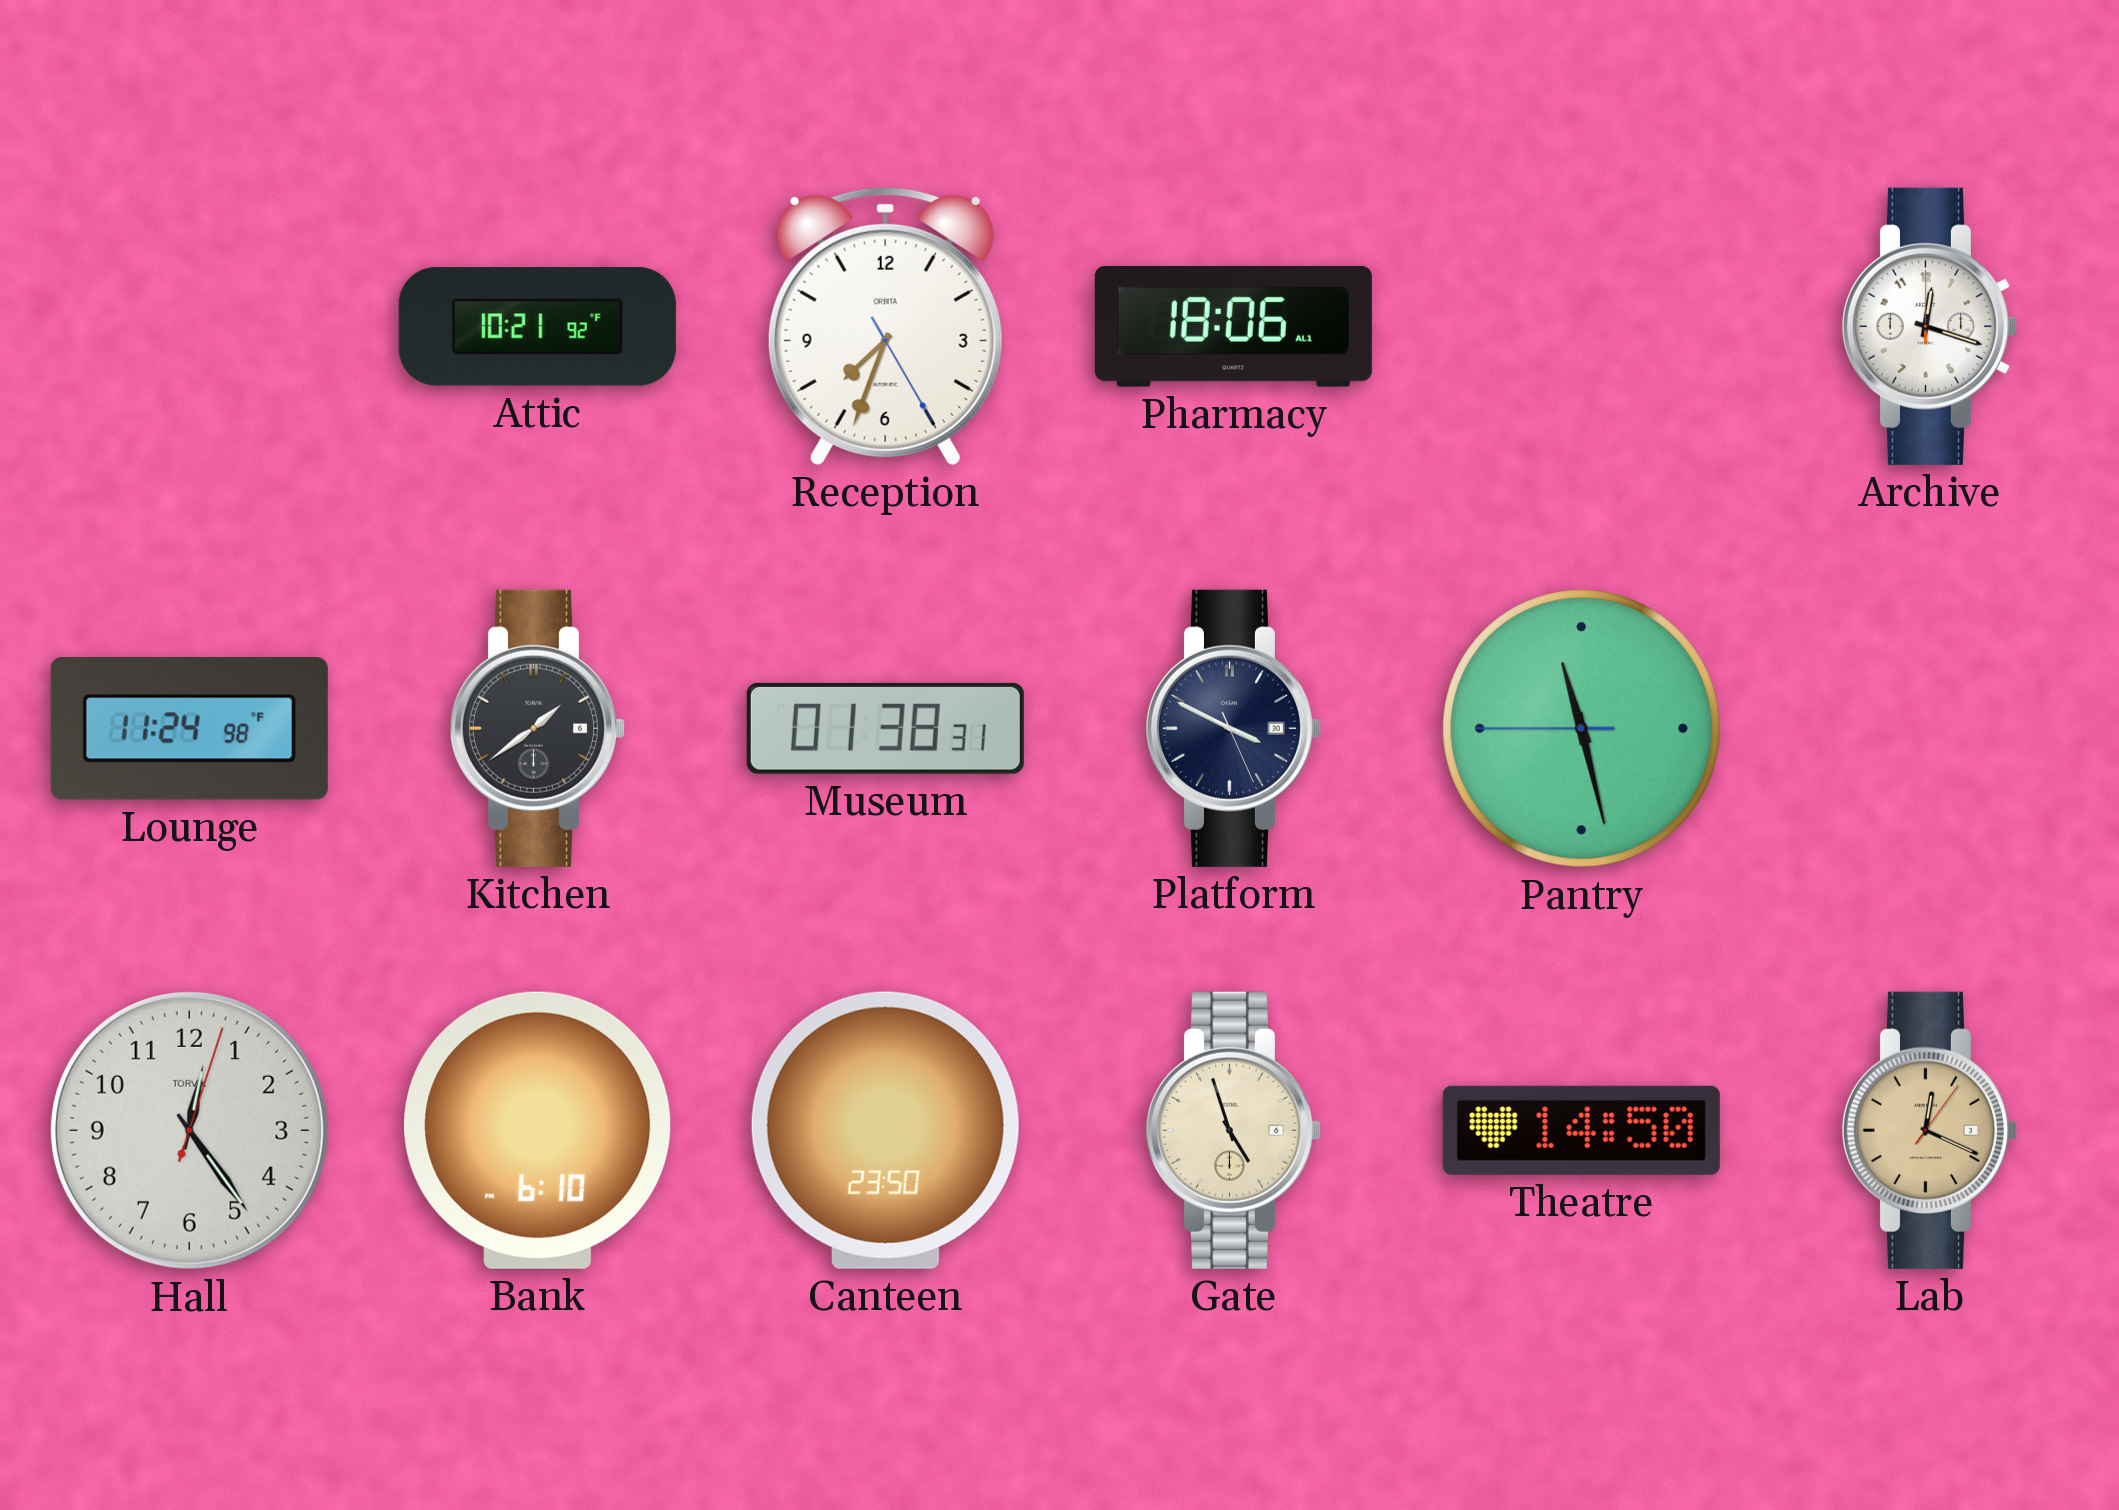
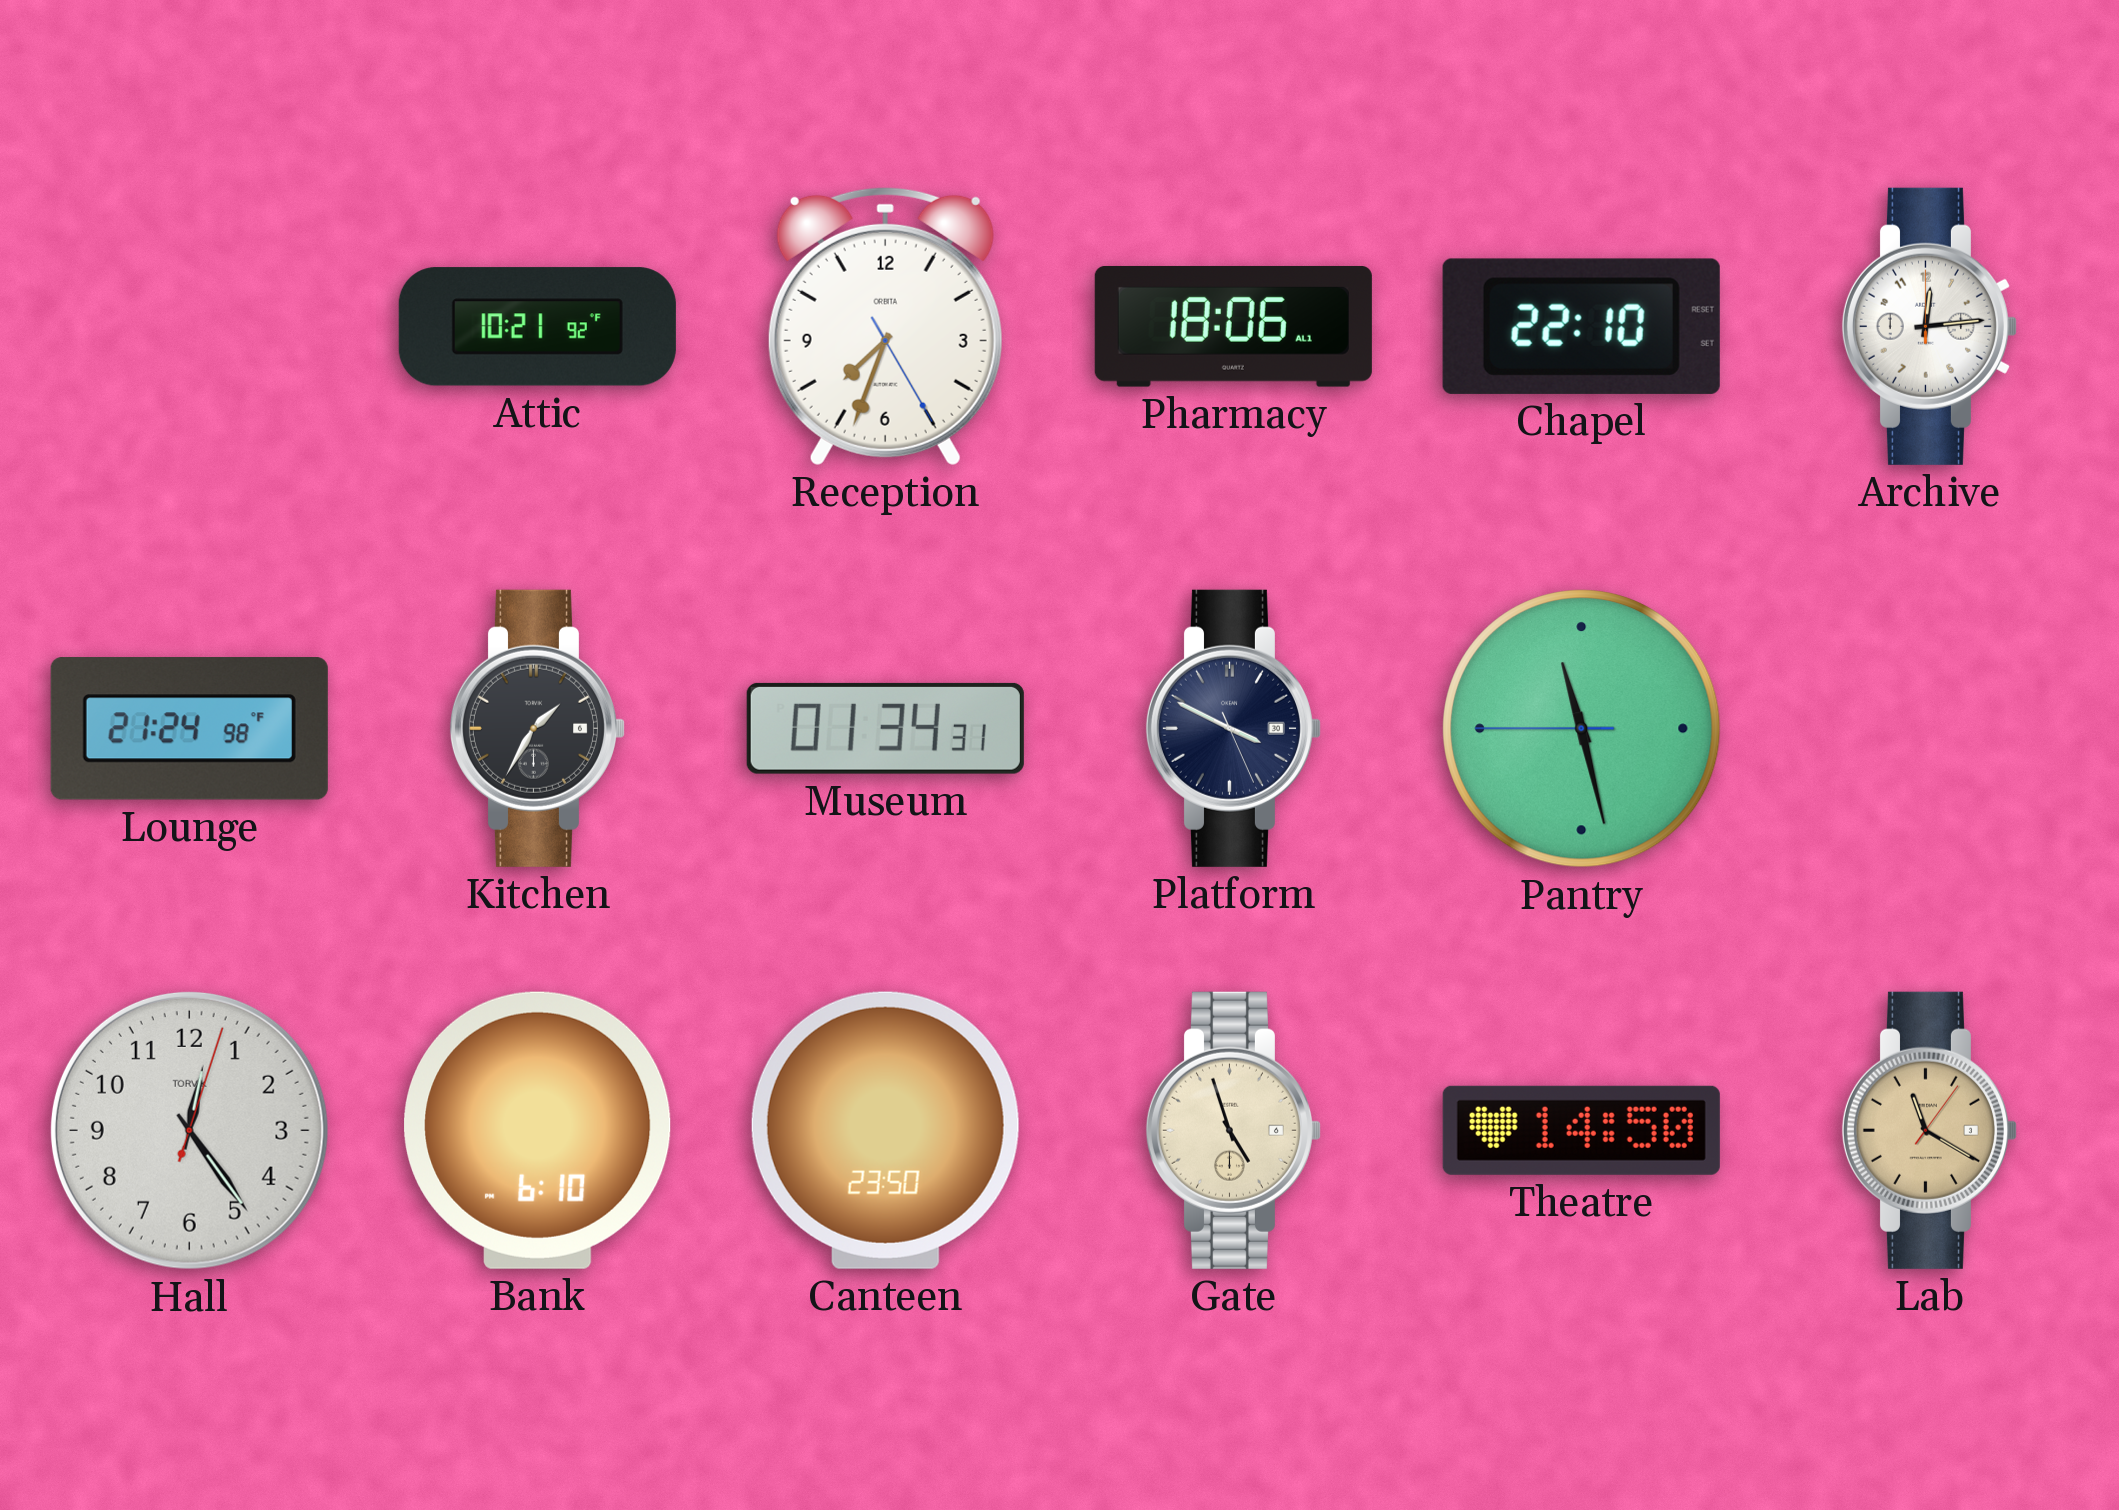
Chapel: none -> 22:10 (1581, 326)
Archive: 12:18 -> 12:14 (1929, 326)
Lounge: 11:24 -> 21:24 (189, 729)
Kitchen: 1:39 -> 1:35 (537, 728)
Museum: 01:38 -> 01:34 (885, 728)
Lab: 12:19 -> 11:20 (1929, 1130)
